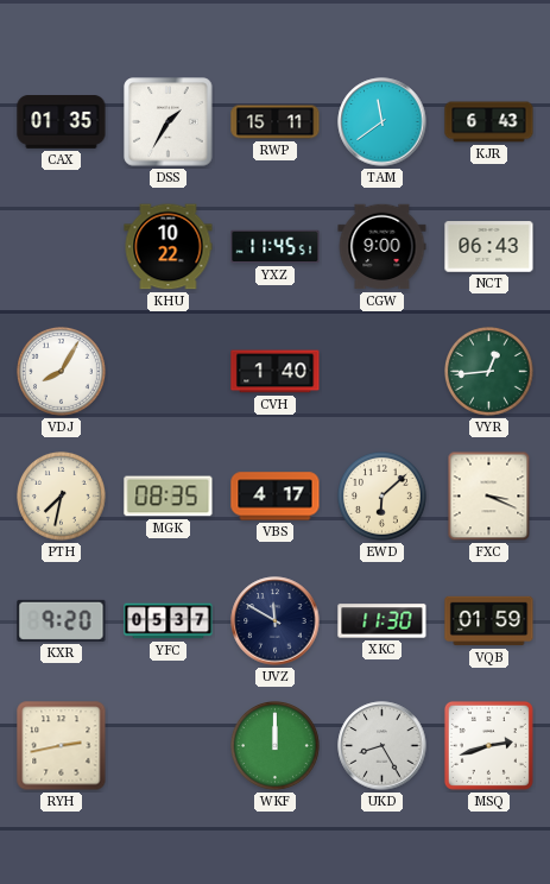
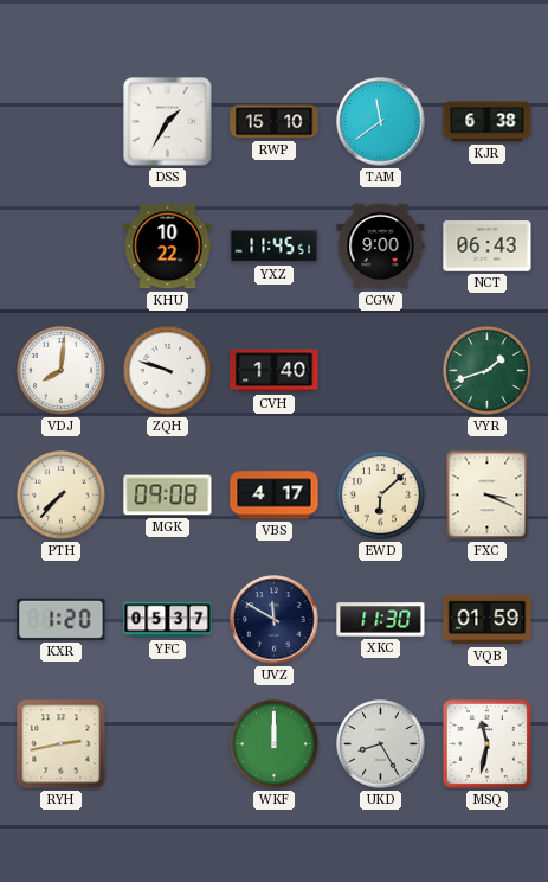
CAX: 01:35 -> none (62, 122)
RWP: 15:11 -> 15:10 (275, 122)
KJR: 6:43 -> 6:38 (488, 122)
VDJ: 8:05 -> 8:01 (62, 371)
ZQH: none -> 9:48 (168, 371)
VYR: 12:44 -> 1:42 (488, 371)
PTH: 7:32 -> 7:37 (62, 496)
MGK: 08:35 -> 09:08 (168, 496)
KXR: 9:20 -> 1:20 (62, 619)
MSQ: 2:42 -> 11:32 (486, 743)
